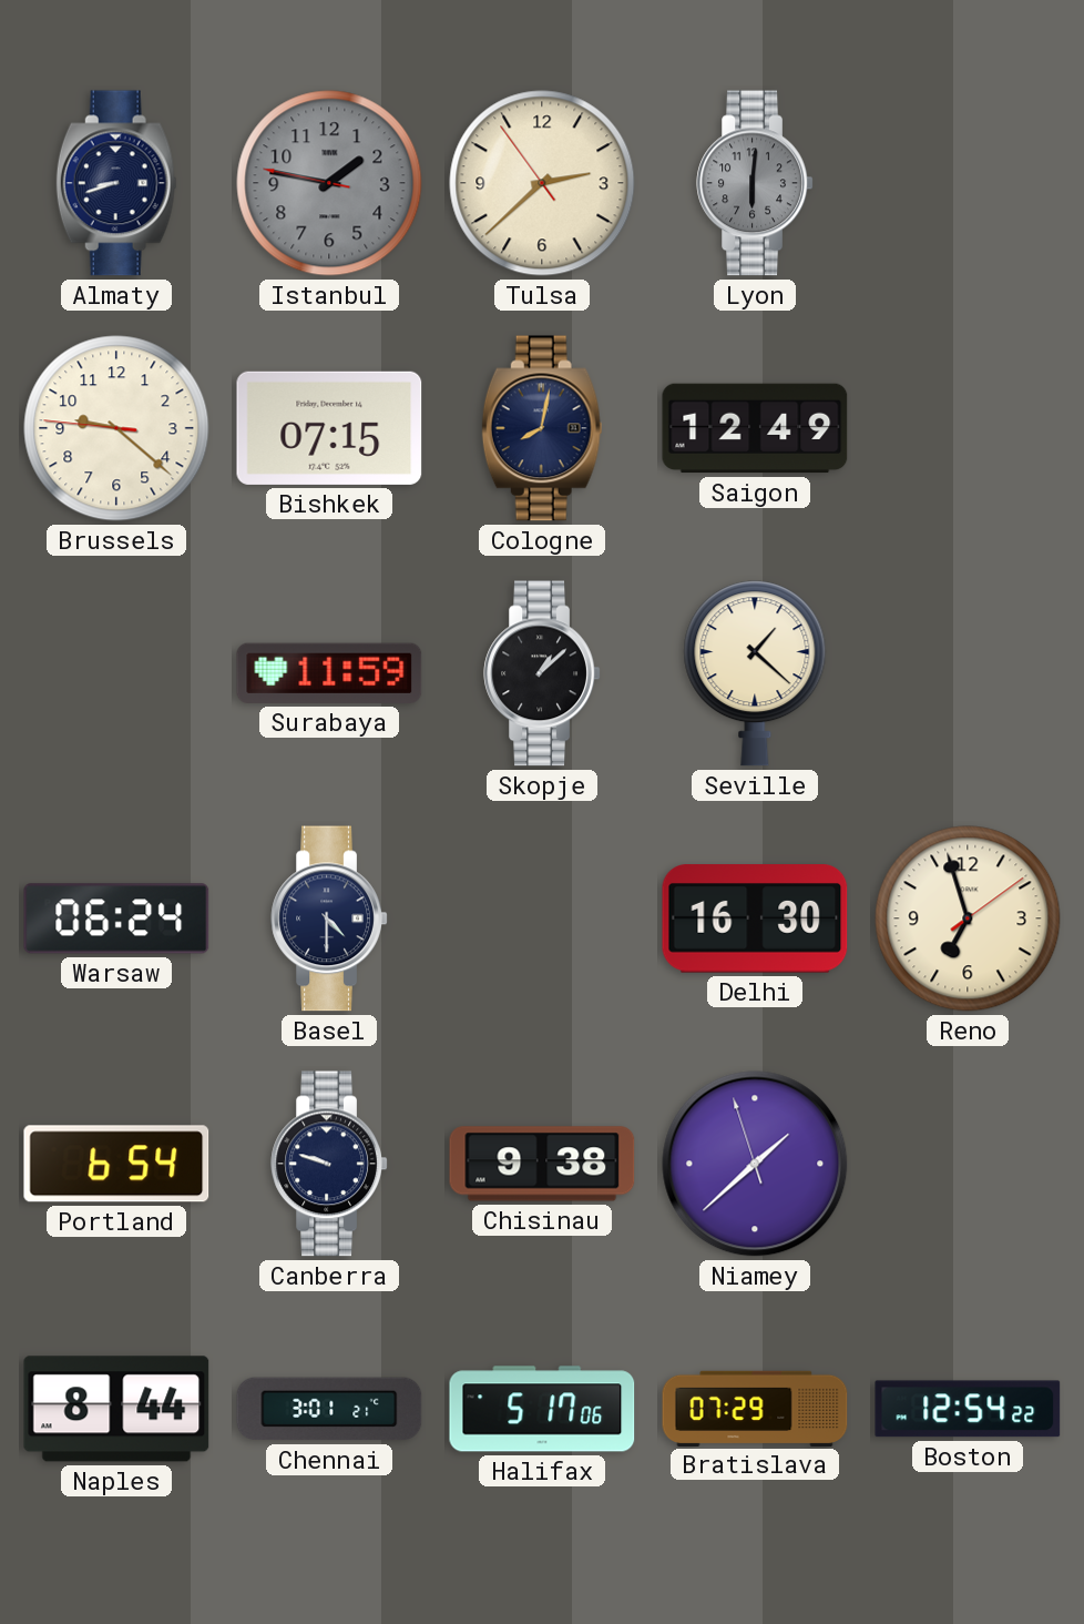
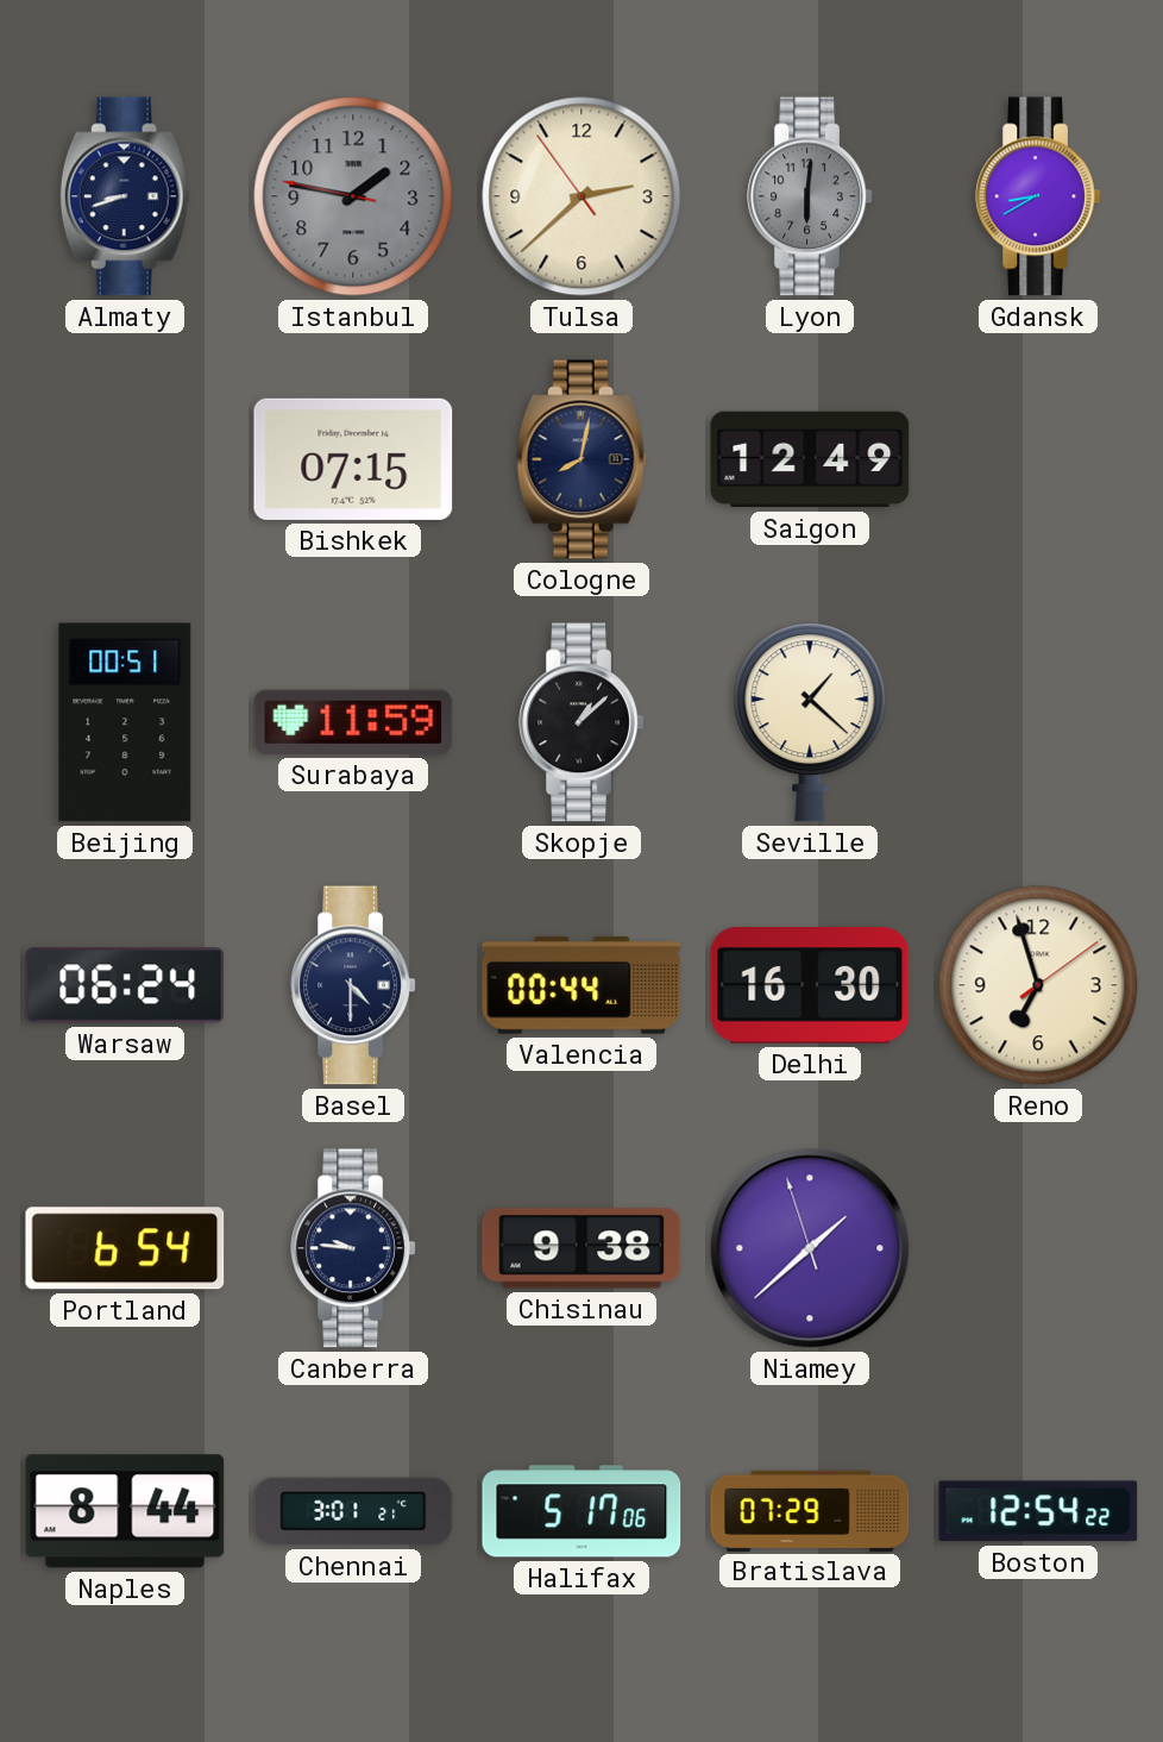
Gdansk: none -> 8:40 (1038, 196)
Brussels: 9:21 -> none (116, 428)
Beijing: none -> 00:51 (125, 722)
Valencia: none -> 00:44 (581, 985)
Canberra: 9:48 -> 9:46 (353, 1248)
